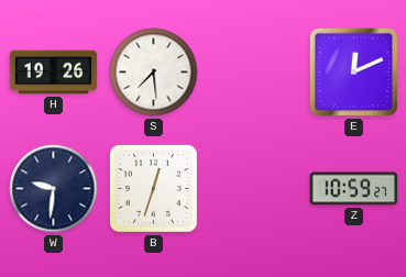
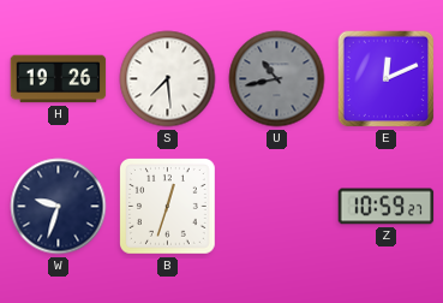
U: none -> 10:43 (277, 79)
W: 9:31 -> 9:33 (59, 207)
